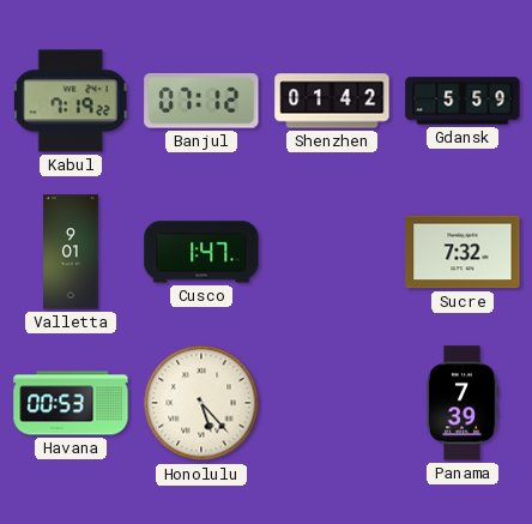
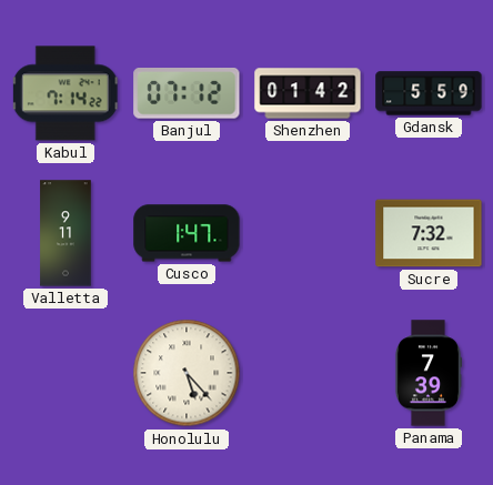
Kabul: 7:19 -> 7:14 (66, 93)
Valletta: 9:01 -> 9:11 (66, 233)
Havana: 00:53 -> none (71, 403)
